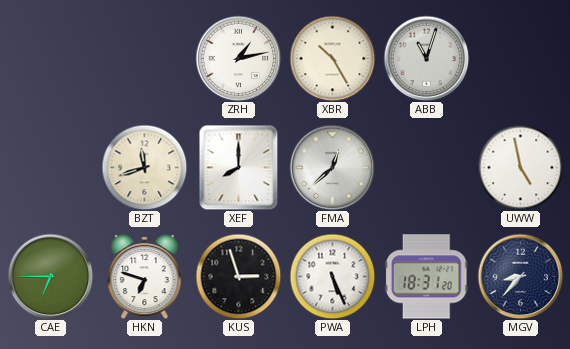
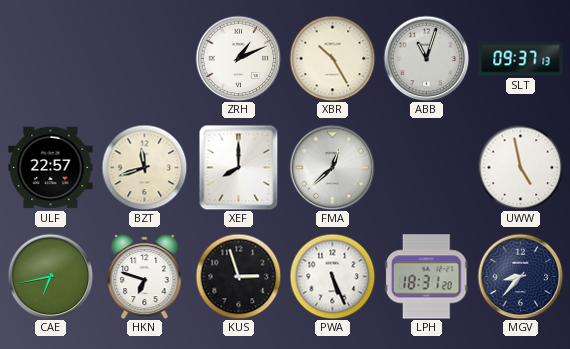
ZRH: 1:13 -> 1:11 (238, 58)
SLT: none -> 09:37 (521, 59)
ULF: none -> 22:57 (51, 168)
CAE: 6:45 -> 6:43 (50, 276)
